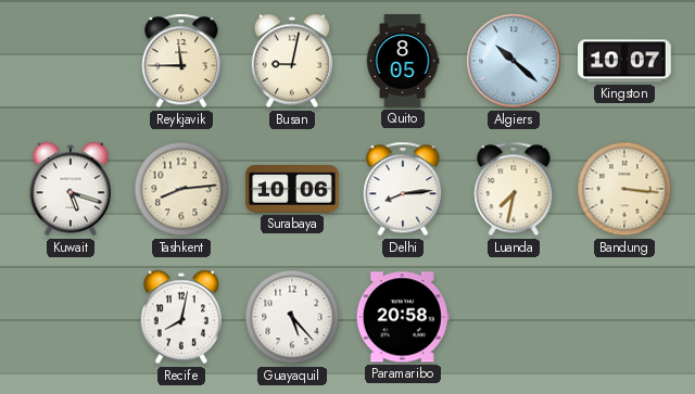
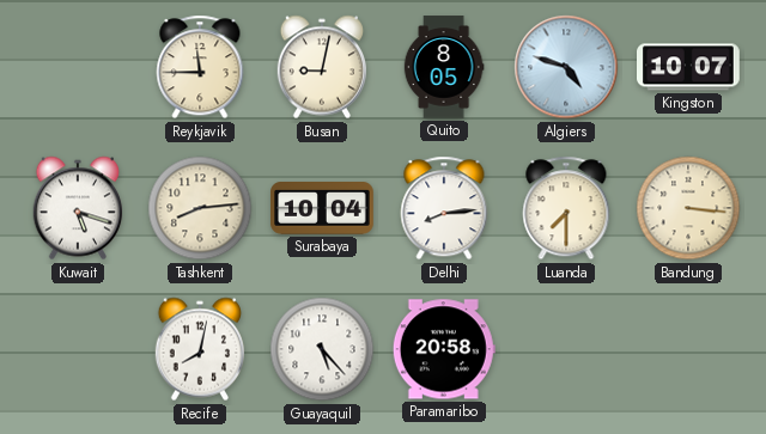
Algiers: 10:22 -> 4:48 (566, 67)
Surabaya: 10:06 -> 10:04 (322, 209)
Luanda: 7:32 -> 7:30 (566, 208)
